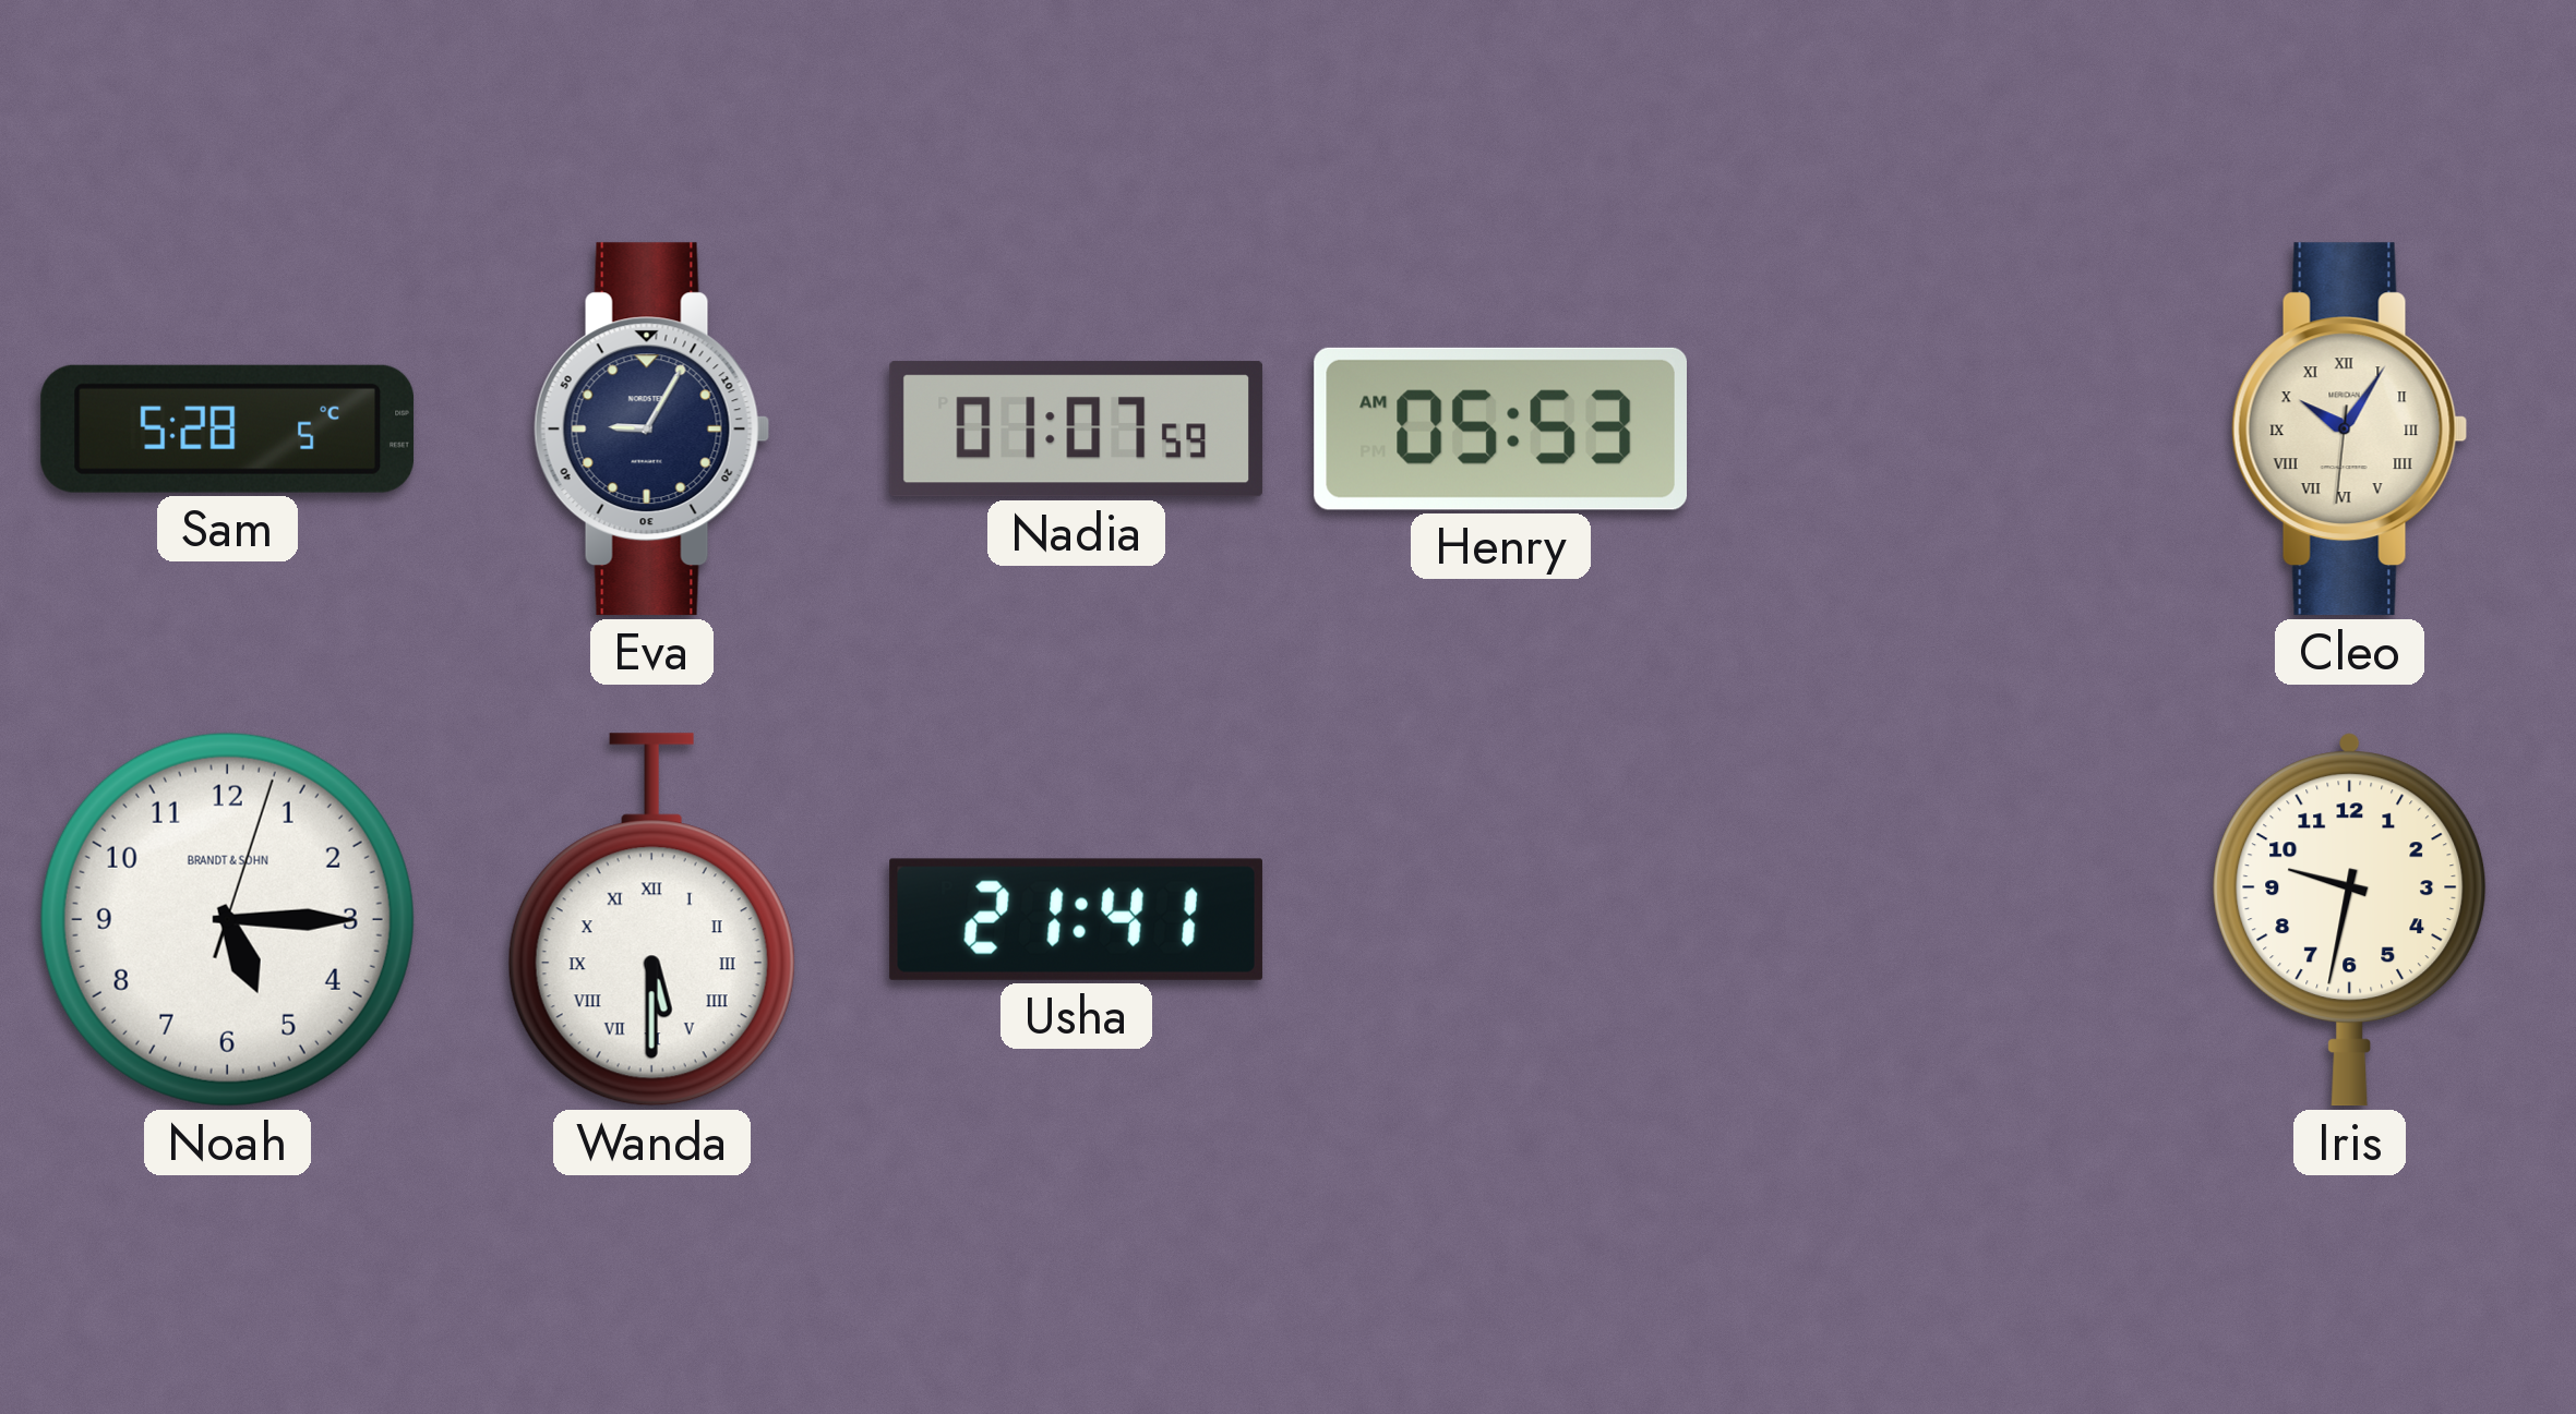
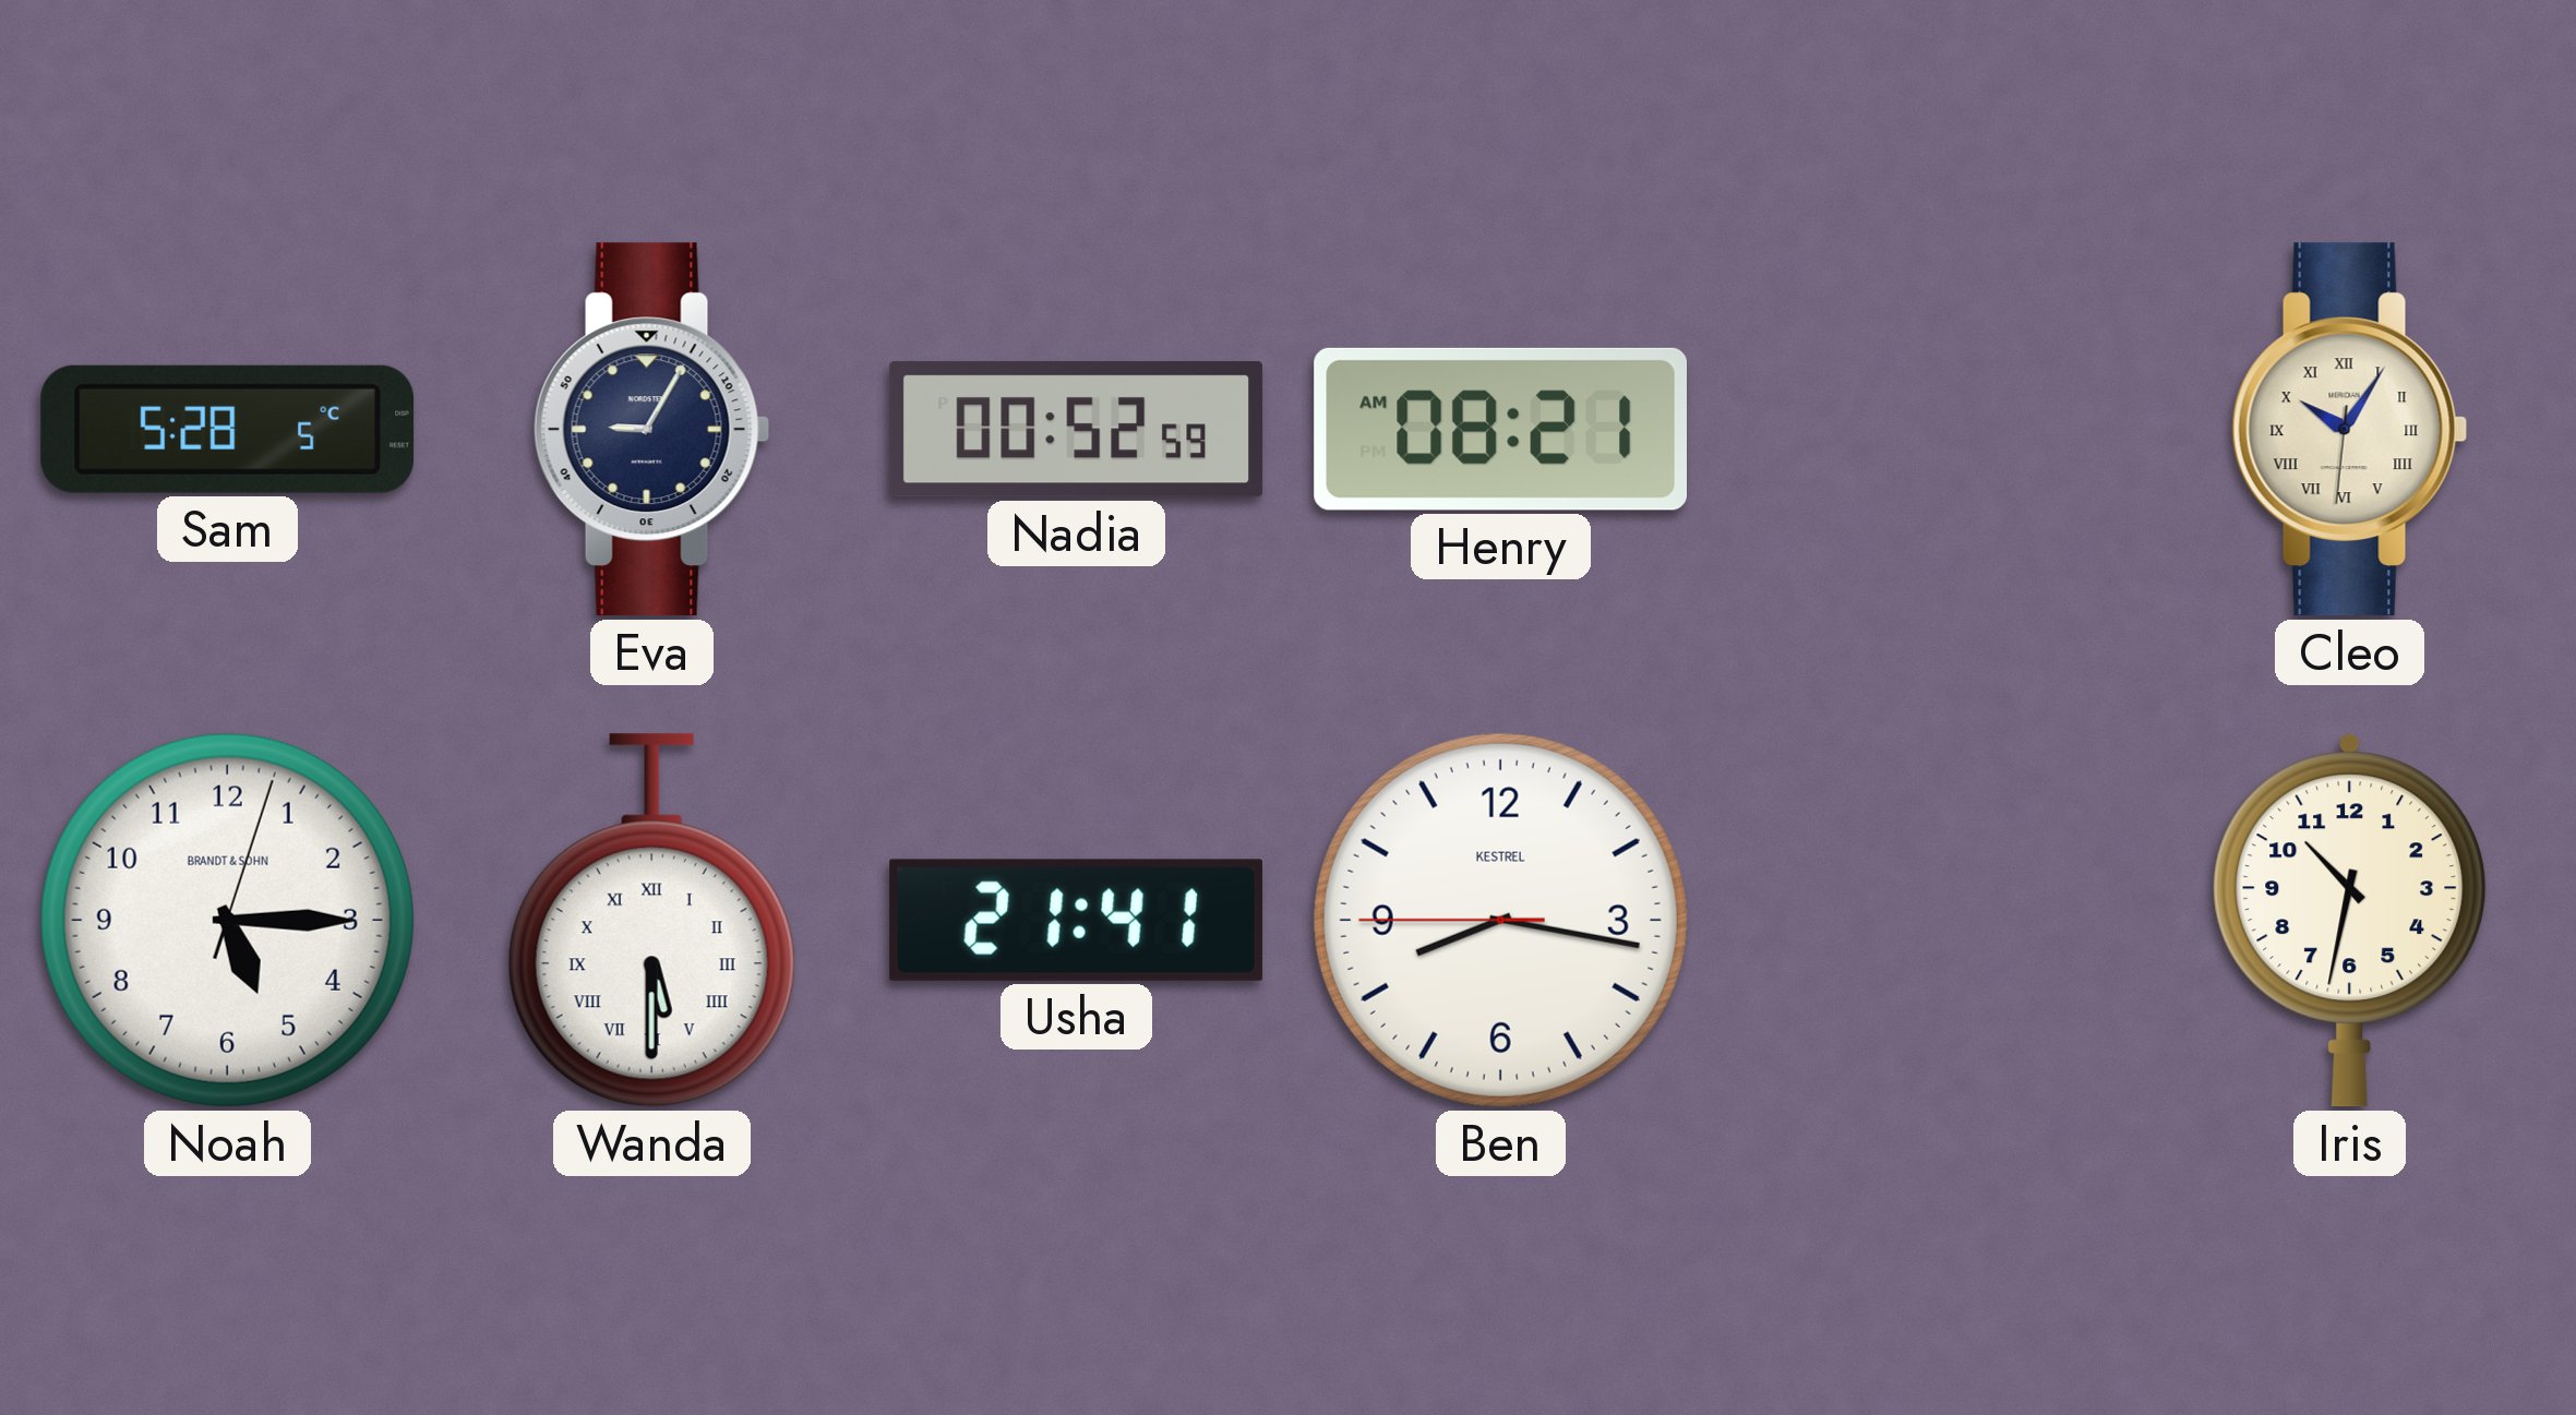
Nadia: 01:07 -> 00:52 (1077, 430)
Henry: 05:53 -> 08:21 (1500, 429)
Ben: none -> 8:16 (1500, 920)
Iris: 9:32 -> 10:32 (2350, 921)
